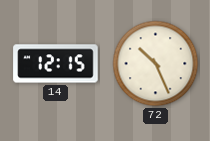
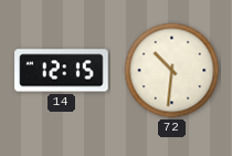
72: 10:26 -> 10:31 (172, 71)
